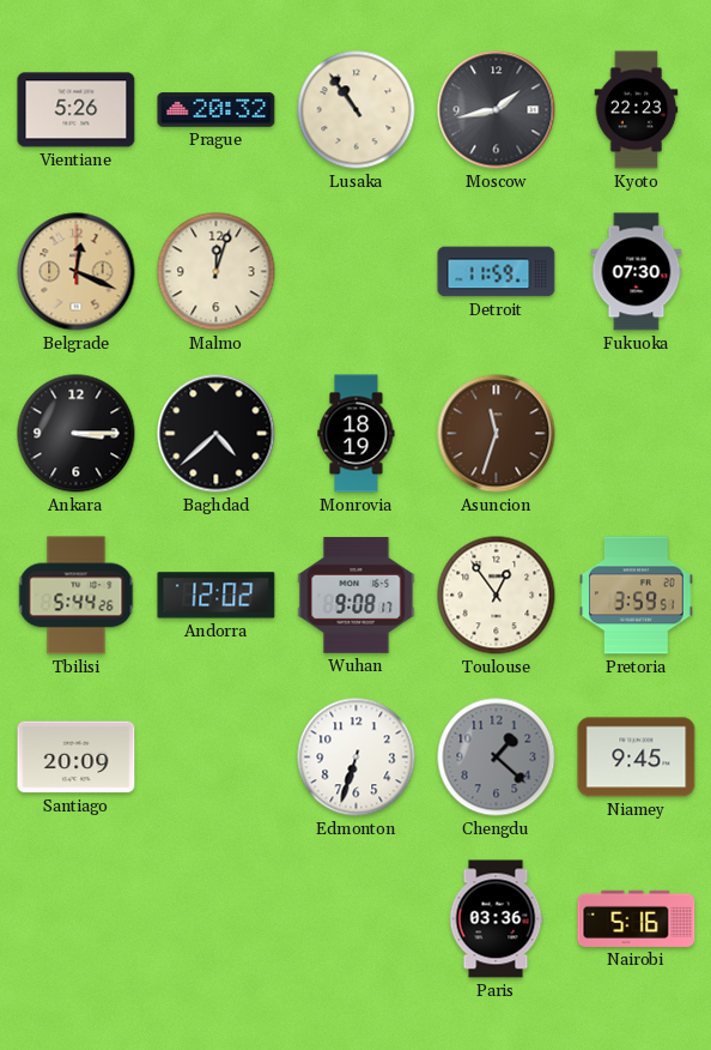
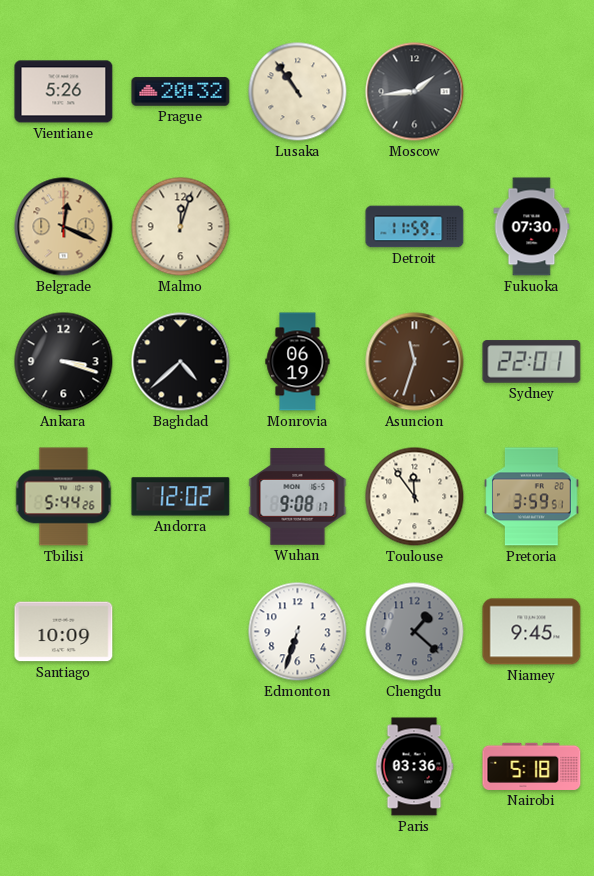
Moscow: 1:43 -> 1:44 (415, 92)
Kyoto: 22:23 -> none (637, 110)
Ankara: 3:15 -> 3:18 (64, 362)
Monrovia: 18:19 -> 06:19 (298, 362)
Sydney: none -> 22:01 (532, 362)
Toulouse: 12:54 -> 11:54 (415, 497)
Santiago: 20:09 -> 10:09 (64, 632)
Nairobi: 5:16 -> 5:18 (532, 766)
